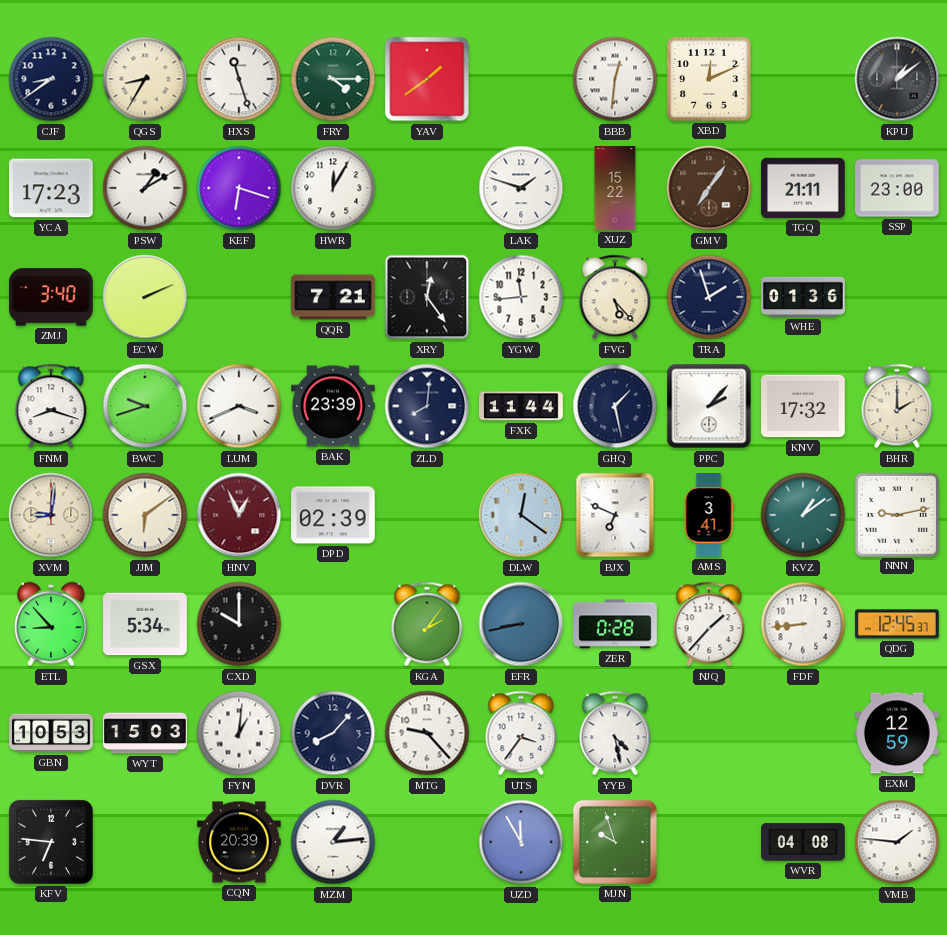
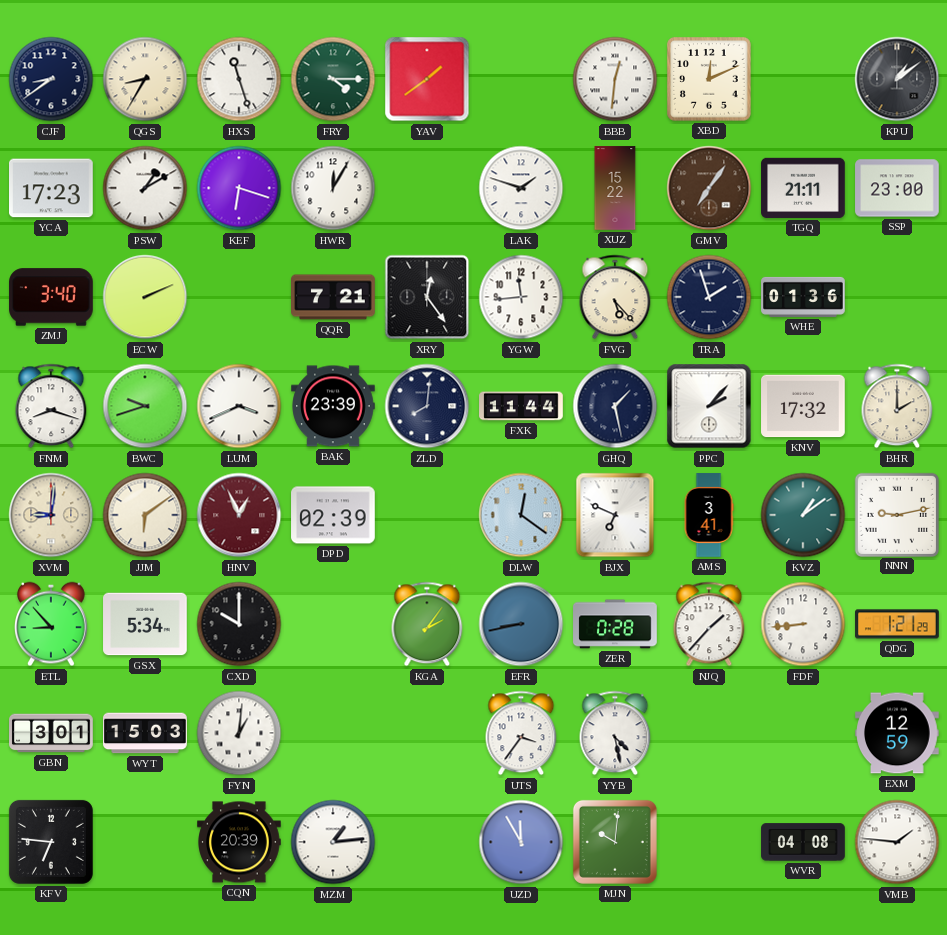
QDG: 12:45 -> 1:21 (897, 624)
GBN: 10:53 -> 3:01 (51, 733)
DVR: 8:07 -> none (333, 733)
MTG: 9:23 -> none (427, 733)
MJN: 9:57 -> 10:01 (615, 842)
